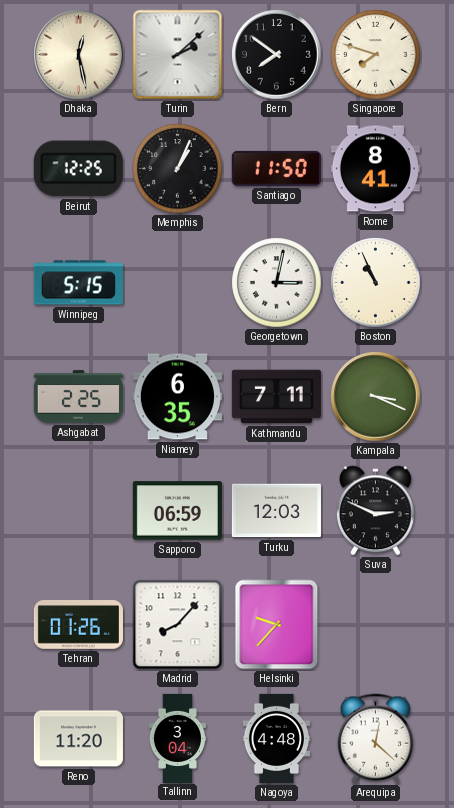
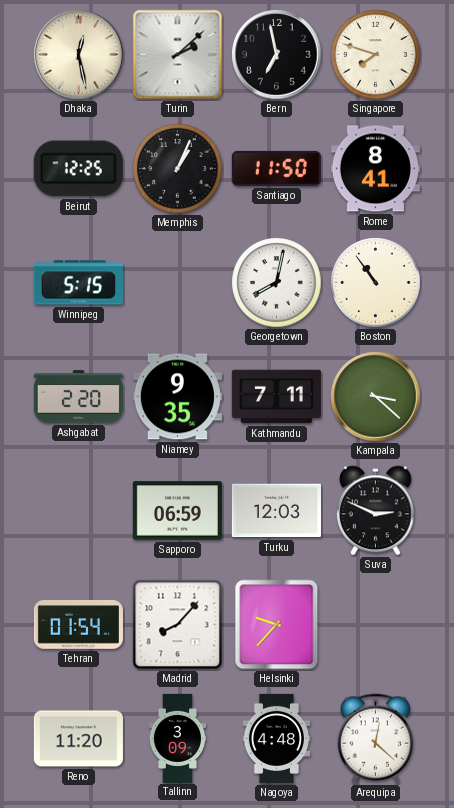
Bern: 7:51 -> 6:58 (277, 55)
Georgetown: 3:02 -> 8:02 (277, 283)
Boston: 10:56 -> 10:54 (376, 283)
Ashgabat: 2:25 -> 2:20 (78, 397)
Niamey: 6:35 -> 9:35 (177, 397)
Kampala: 3:19 -> 3:22 (376, 397)
Tehran: 01:26 -> 01:54 (78, 625)
Tallinn: 3:04 -> 3:09 (177, 738)
